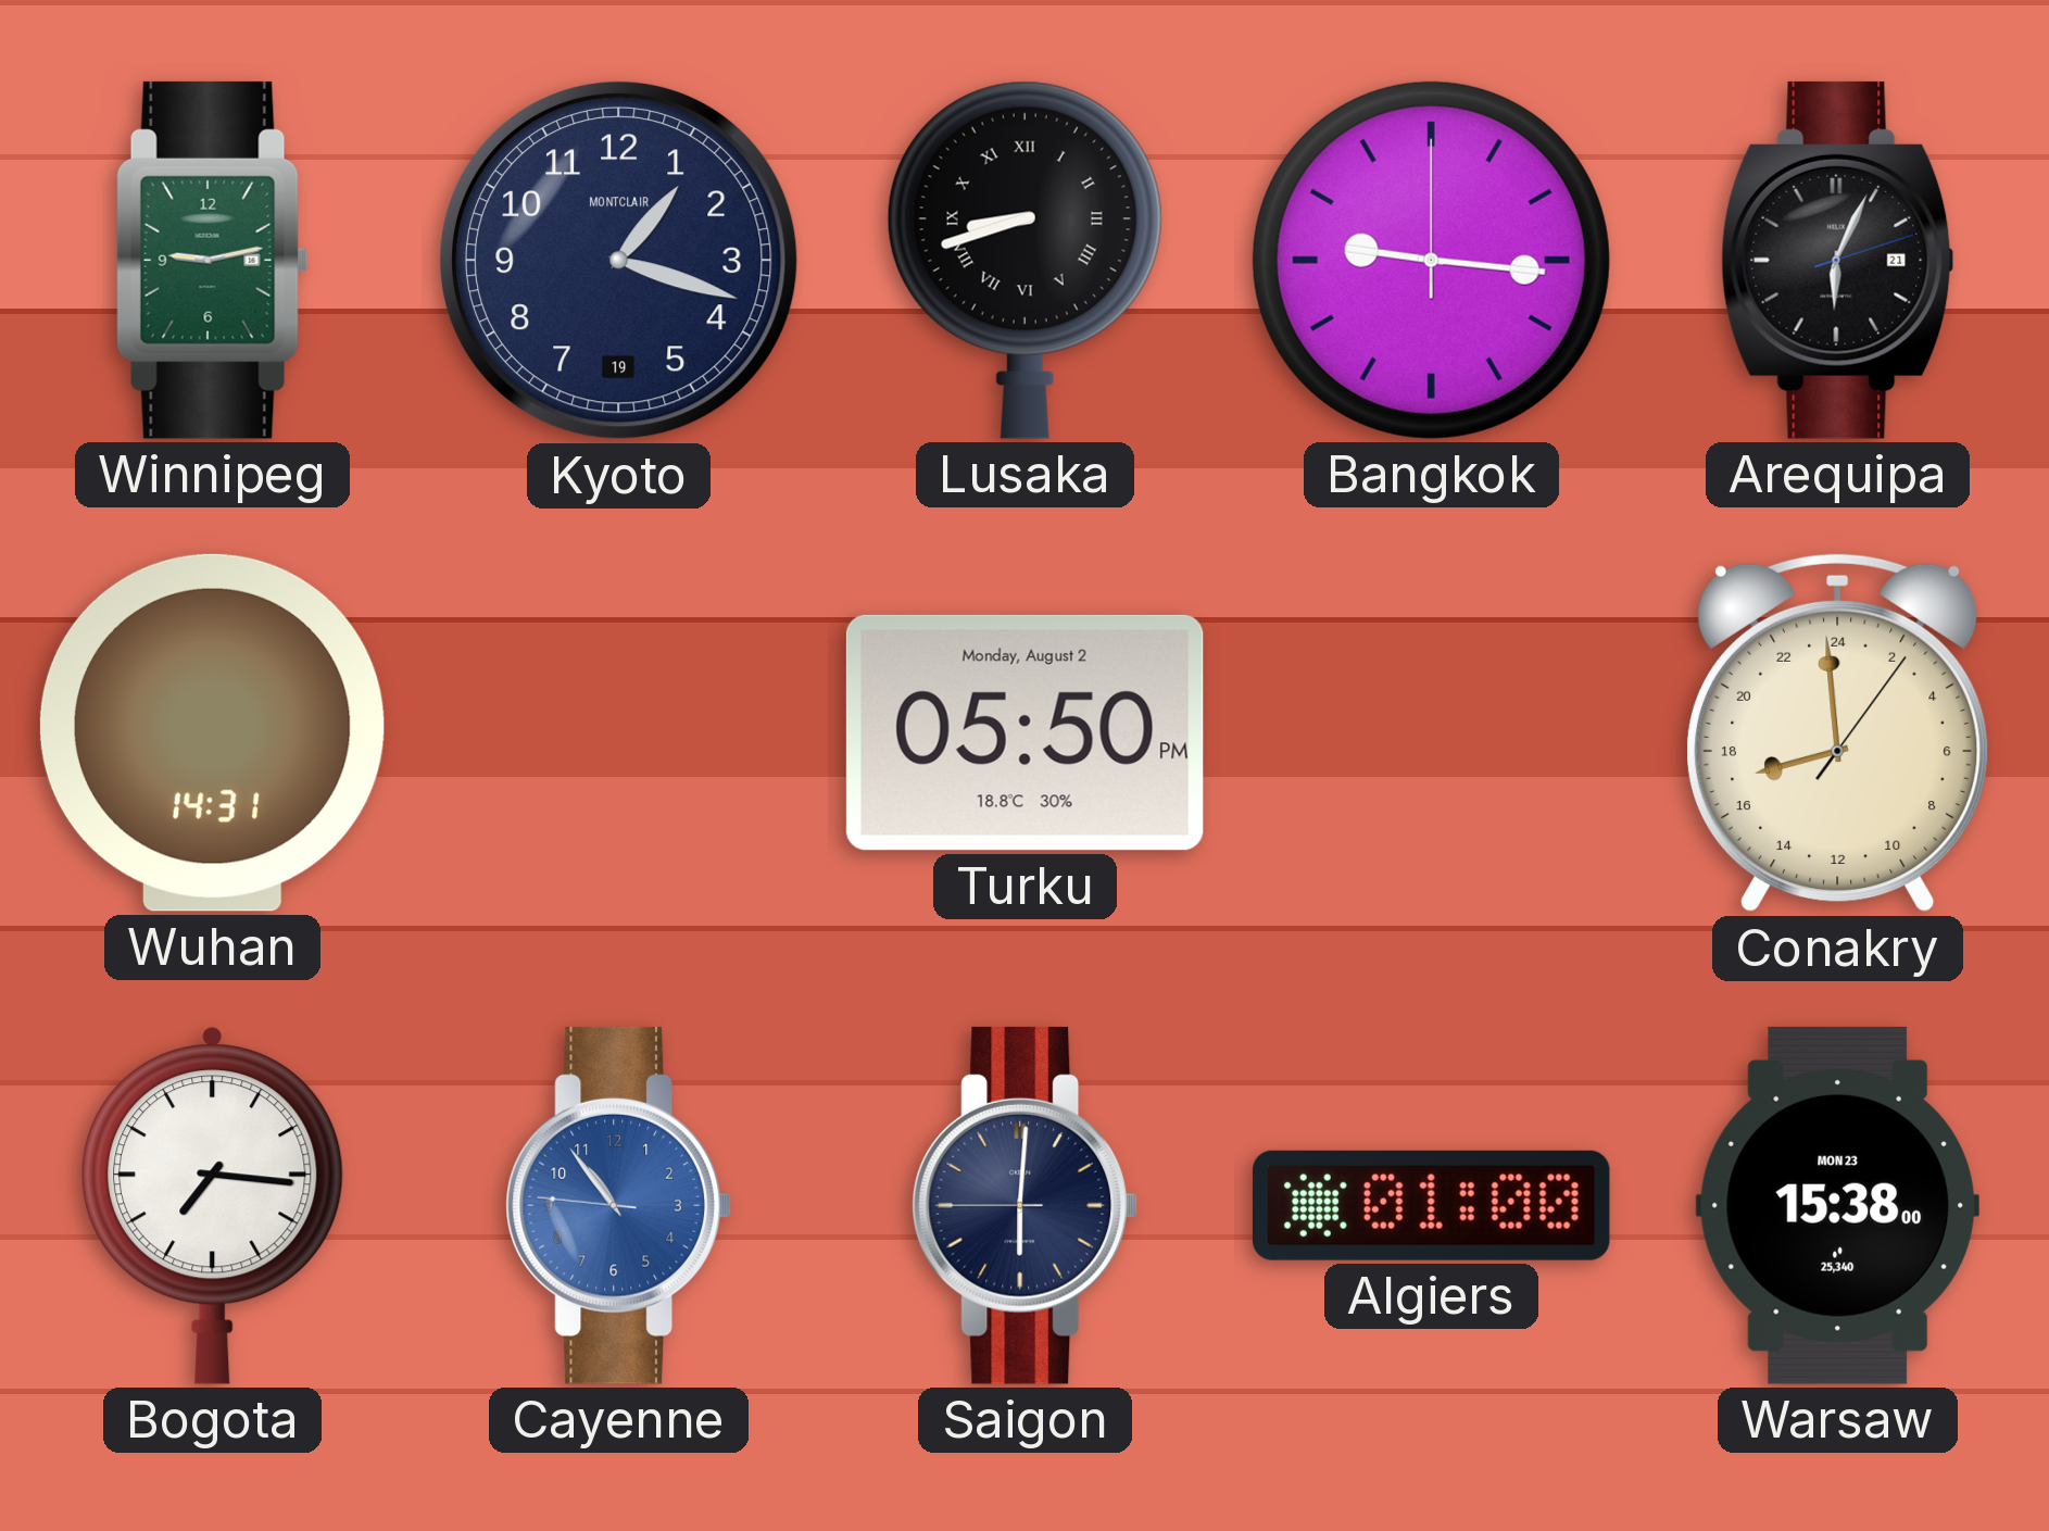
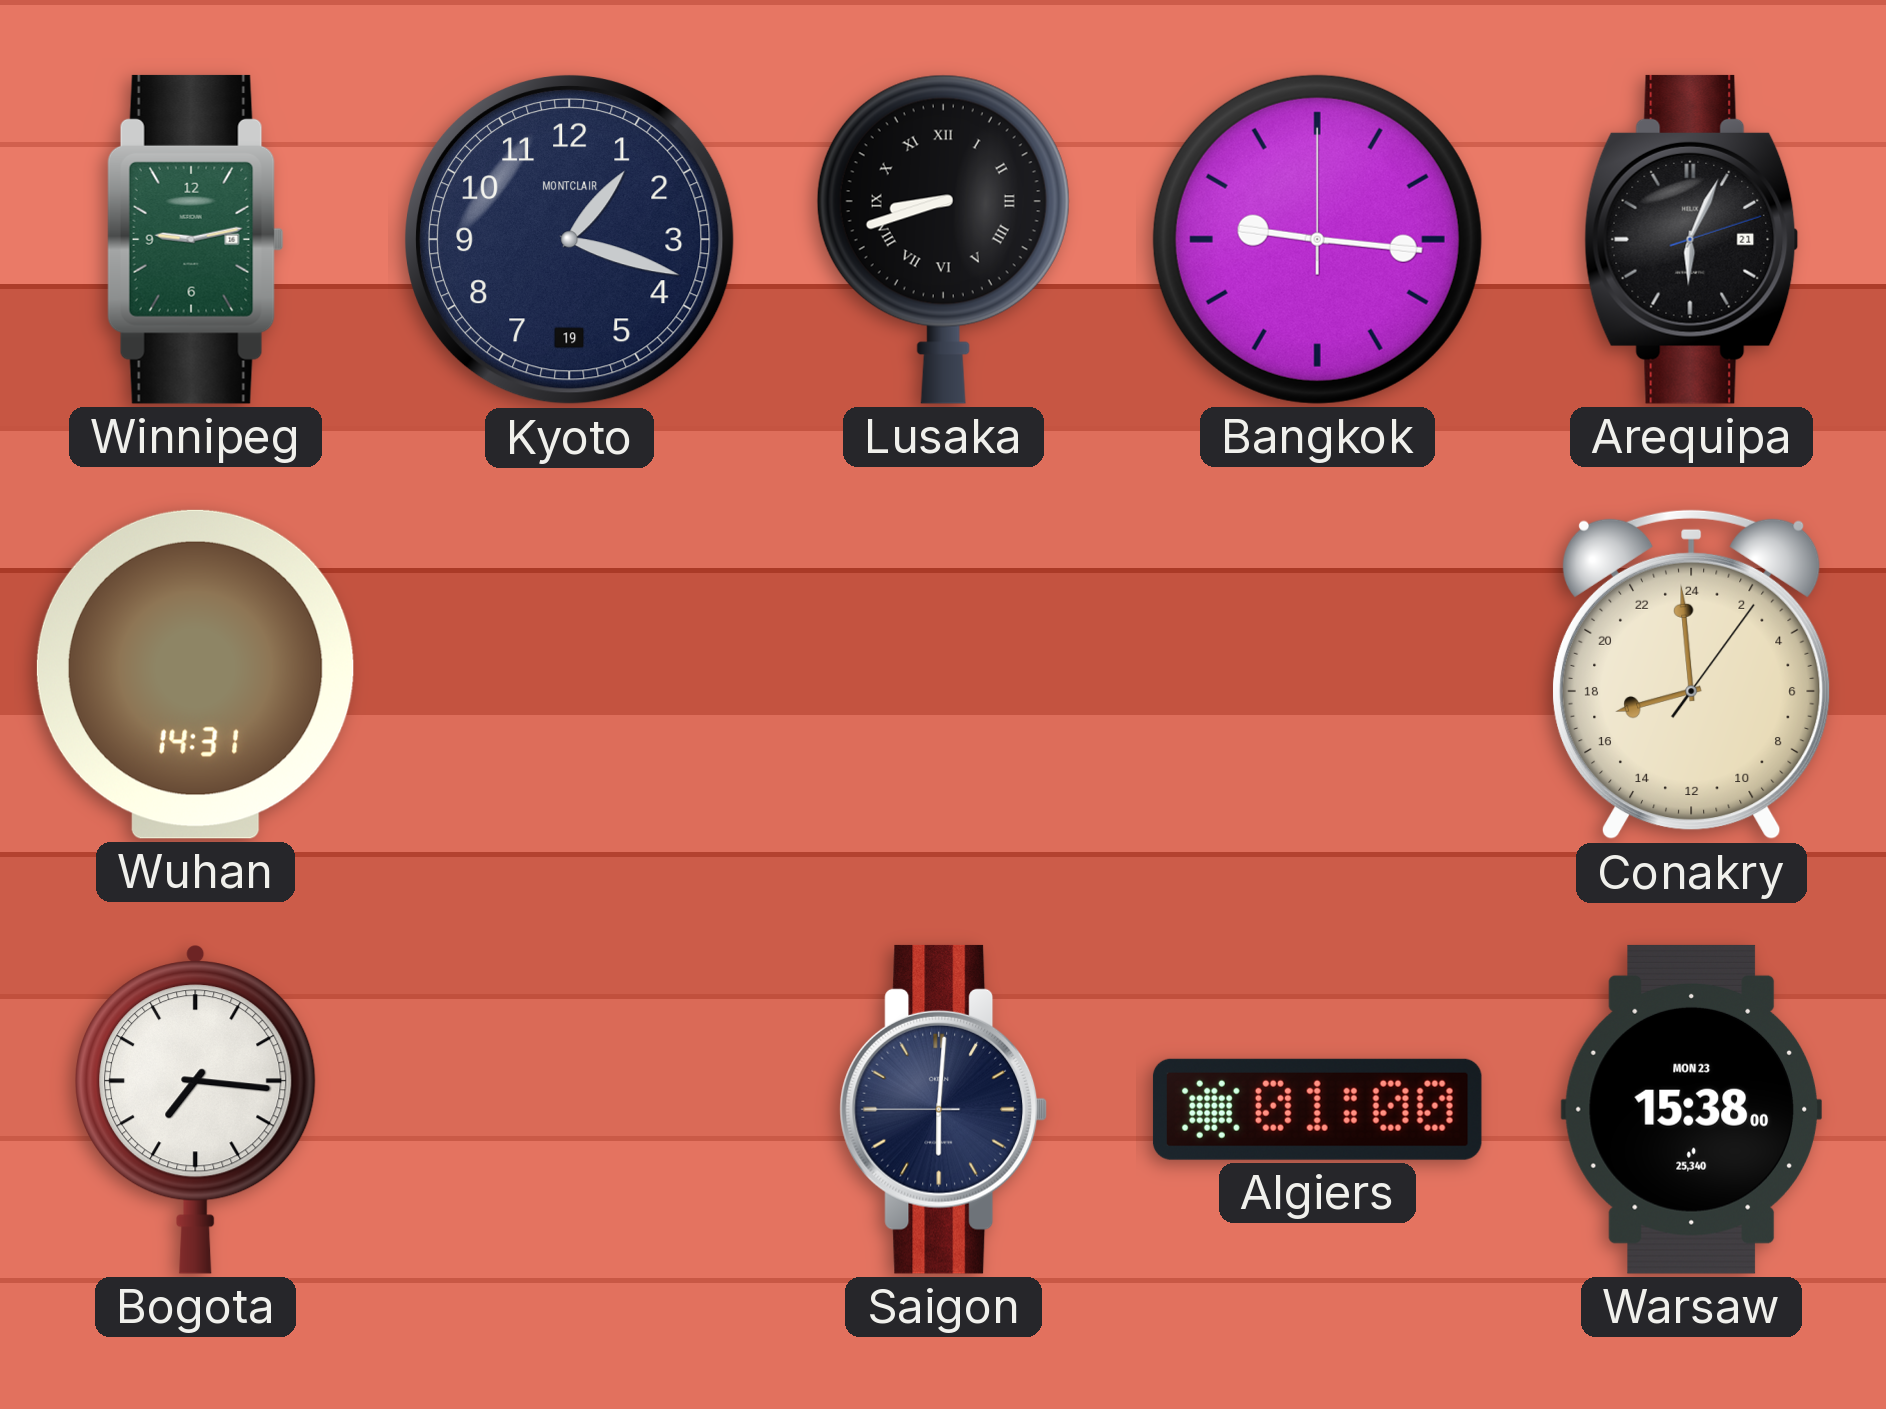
Turku: 05:50 -> none (1024, 732)
Cayenne: 10:53 -> none (619, 1205)
